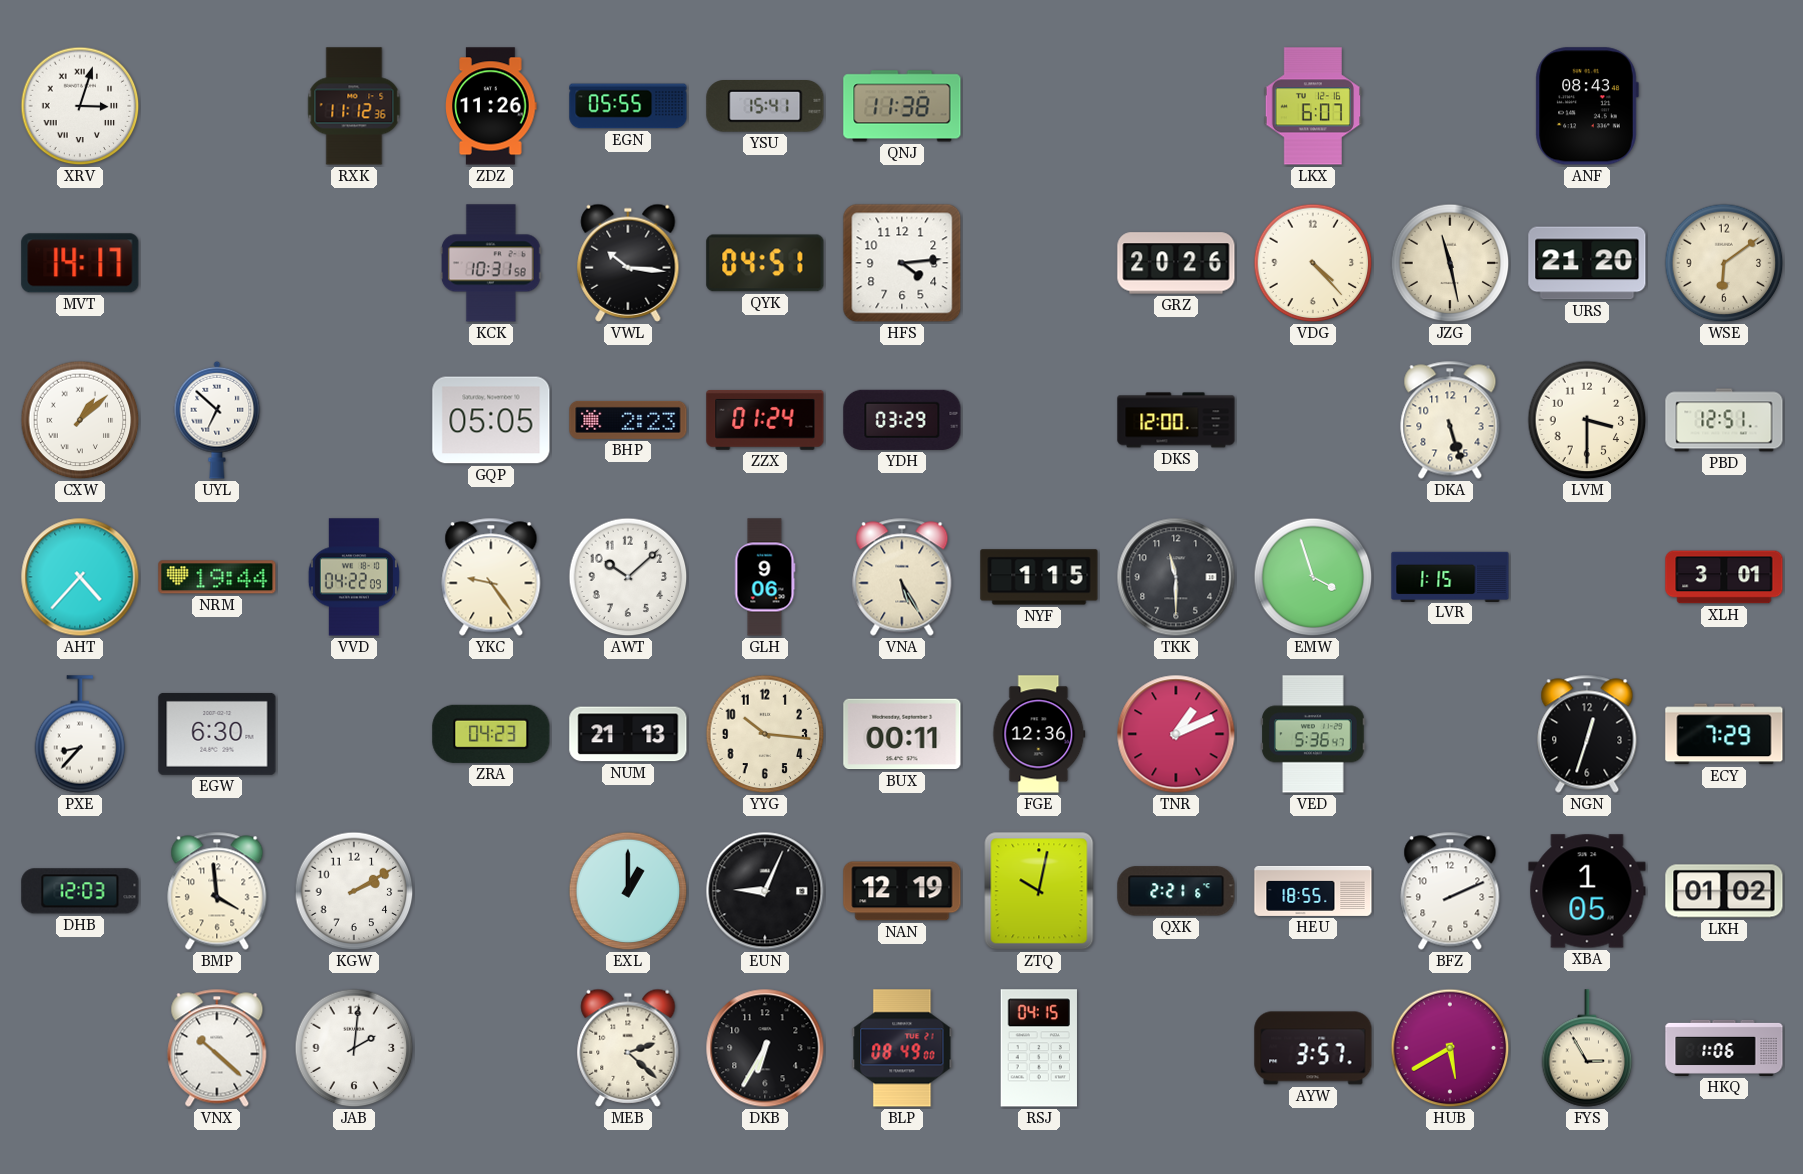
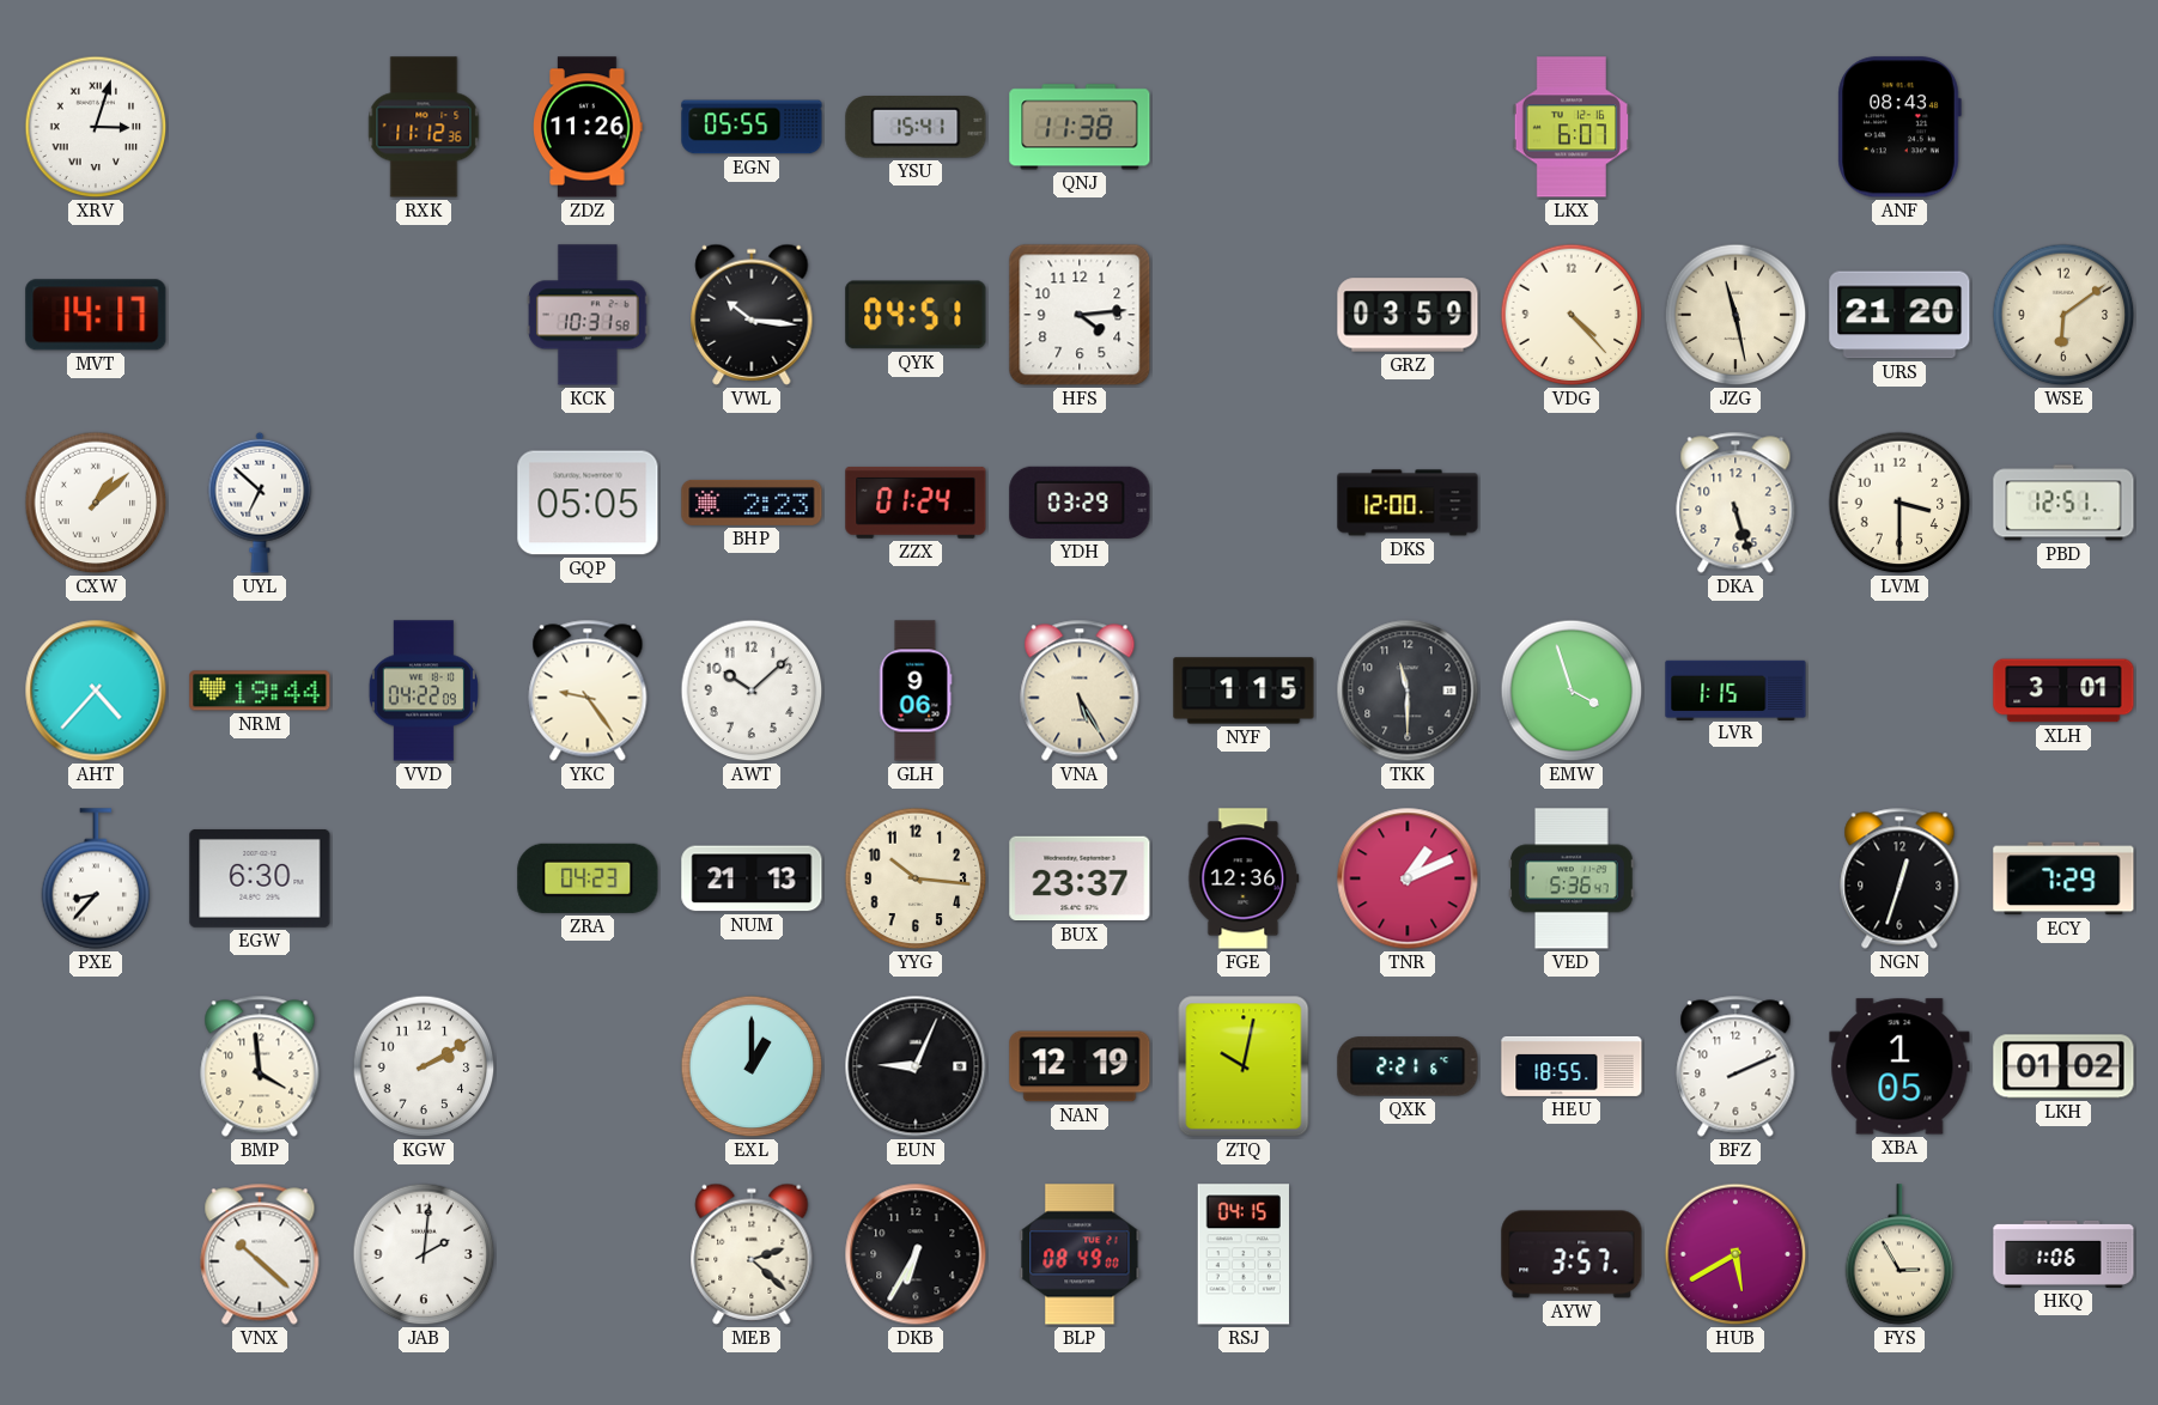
GRZ: 20:26 -> 03:59 (1408, 315)
BUX: 00:11 -> 23:37 (1080, 878)
DHB: 12:03 -> none (80, 891)
